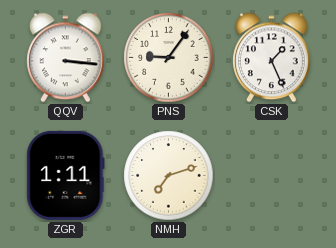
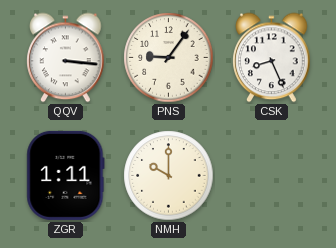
CSK: 1:26 -> 8:26 (272, 58)
NMH: 7:12 -> 10:00 (169, 176)
